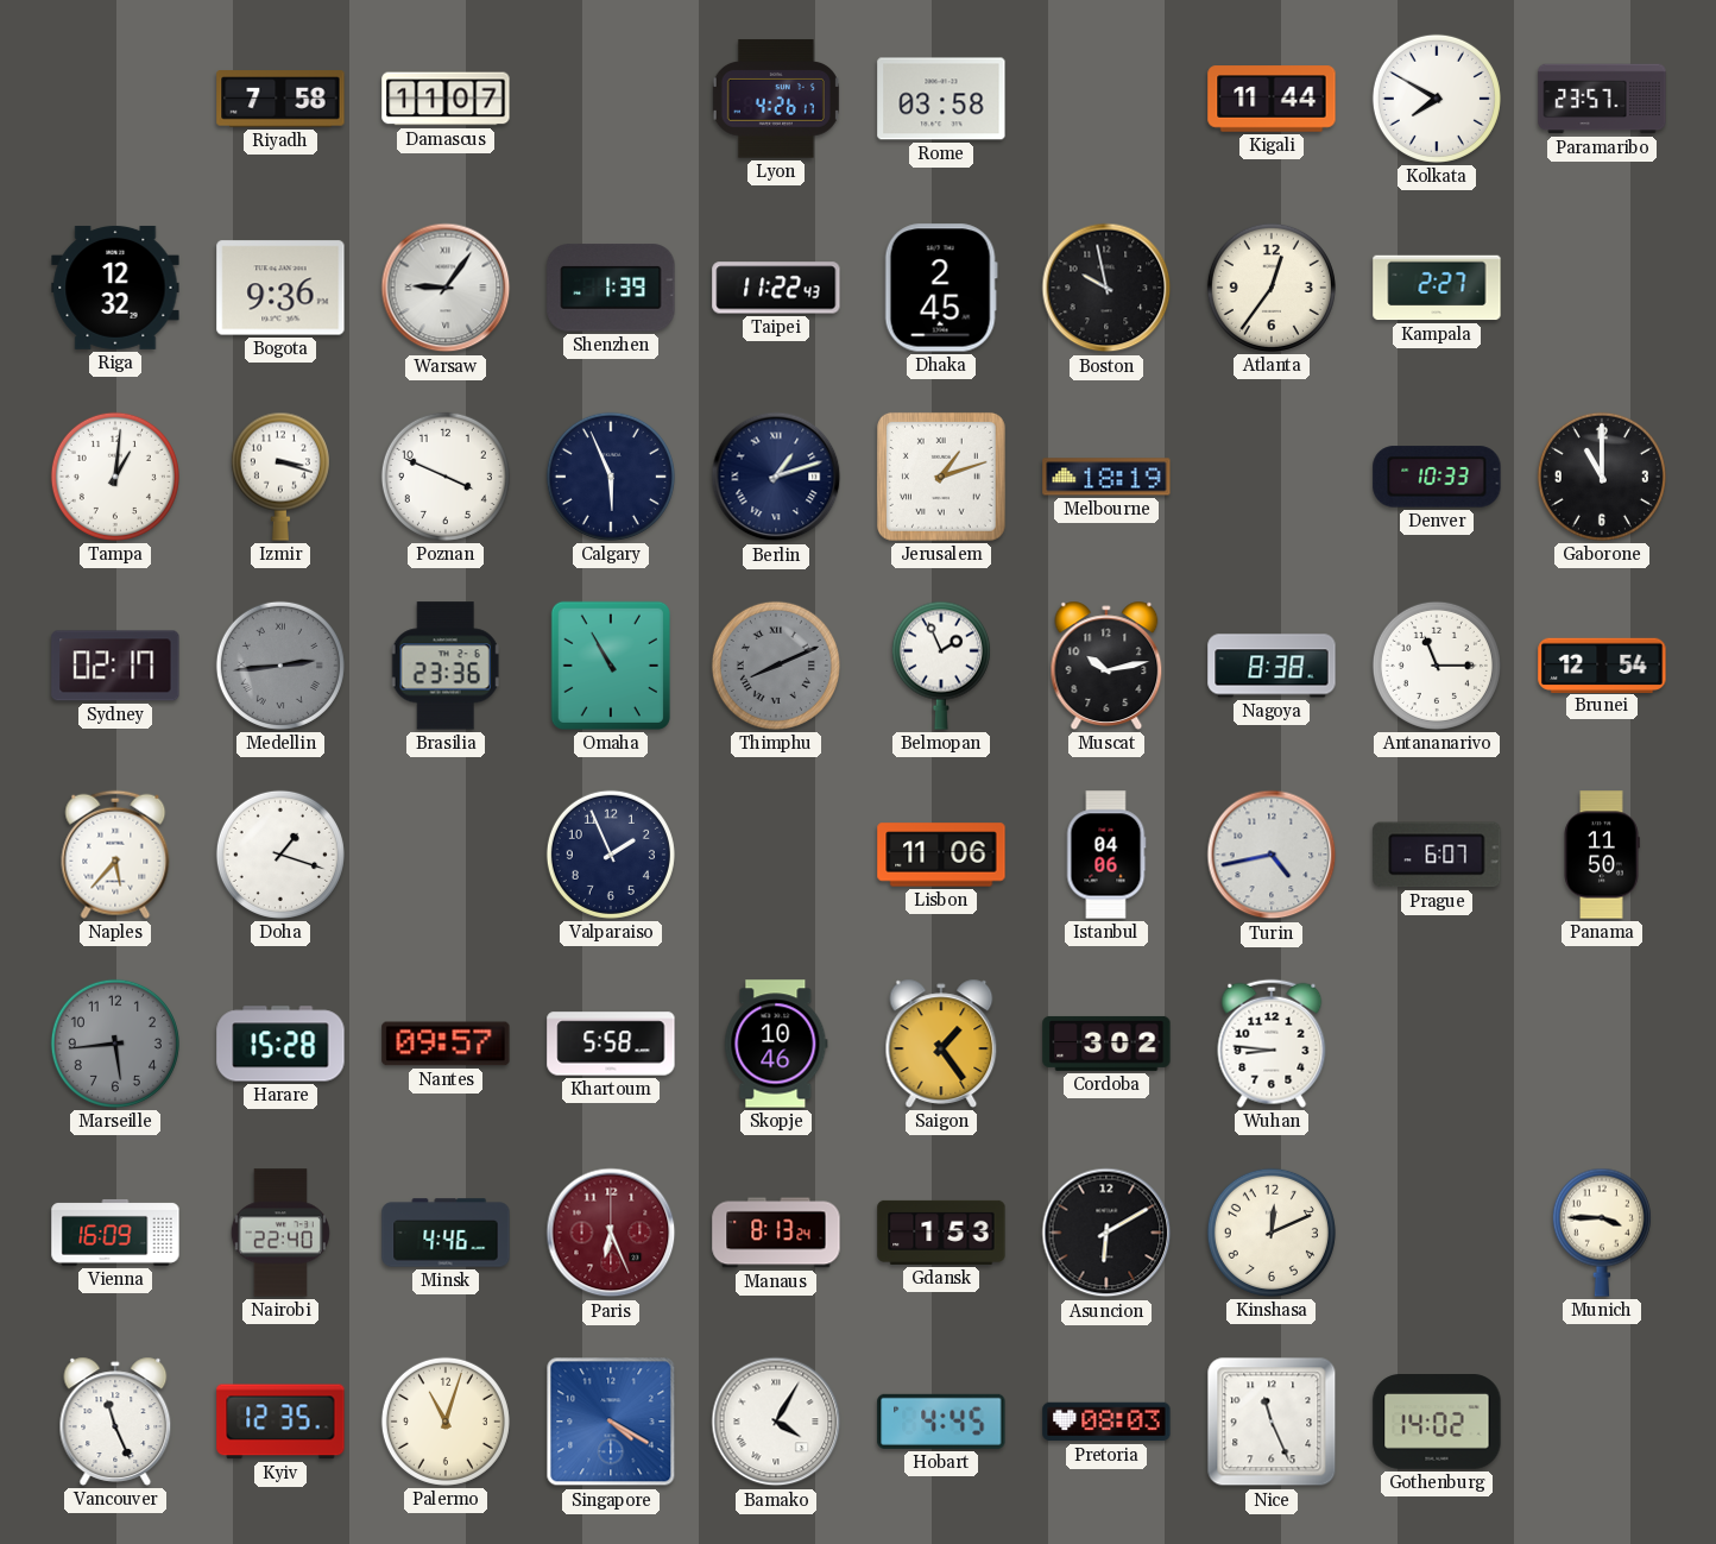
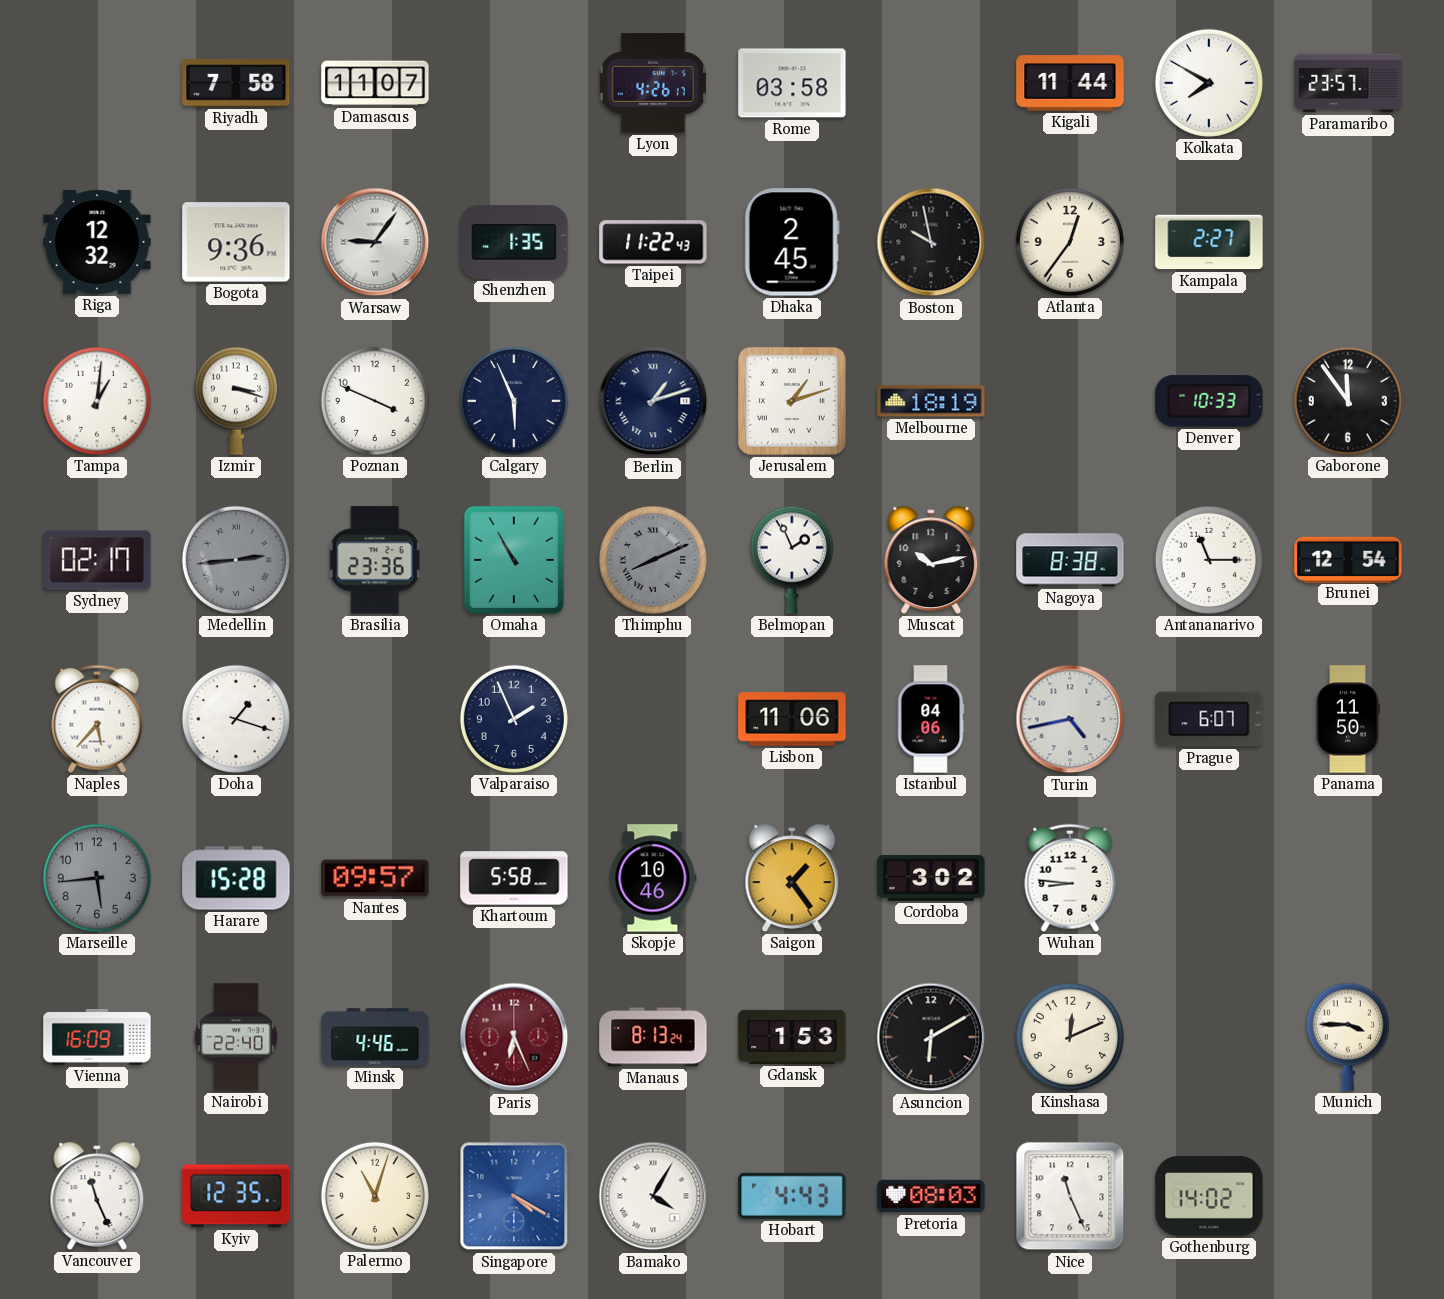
Shenzhen: 1:39 -> 1:35 (514, 242)
Gaborone: 11:00 -> 11:54 (1348, 401)
Hobart: 4:45 -> 4:43 (792, 1196)
